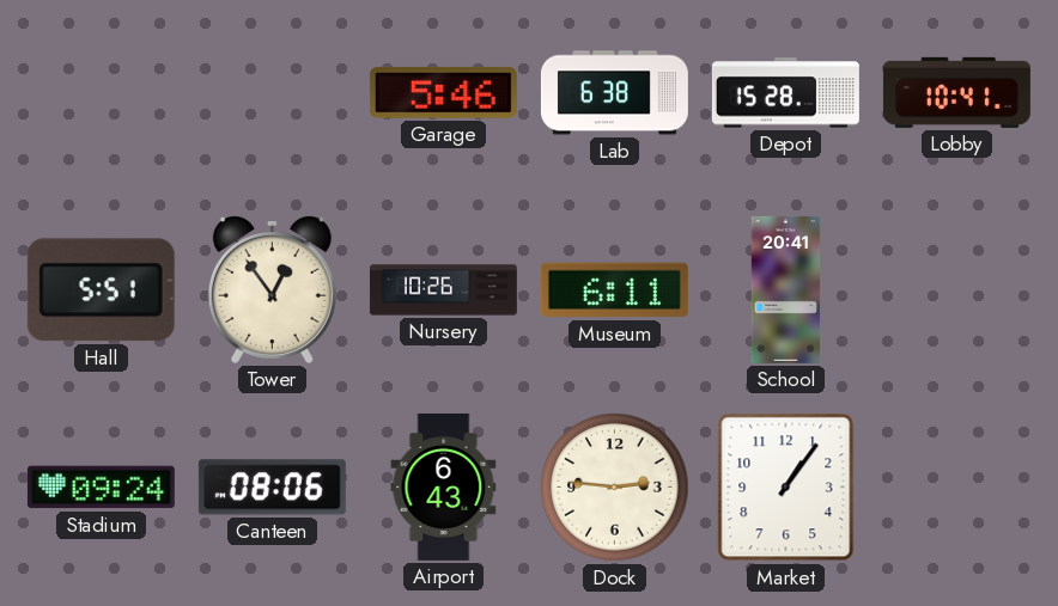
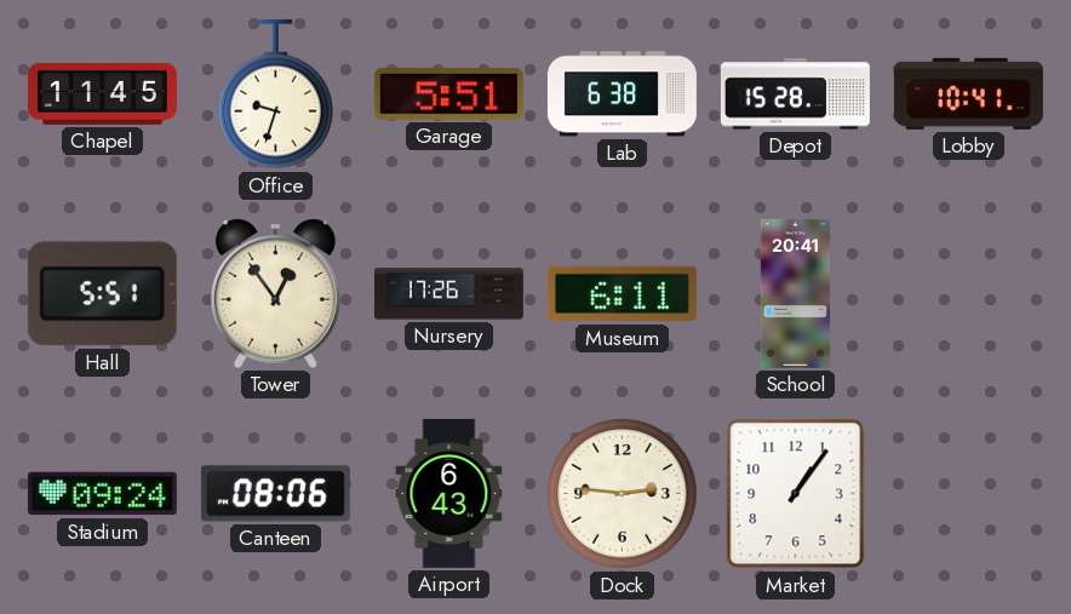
Chapel: none -> 11:45 (102, 93)
Office: none -> 9:33 (276, 94)
Garage: 5:46 -> 5:51 (448, 93)
Nursery: 10:26 -> 17:26 (448, 294)
